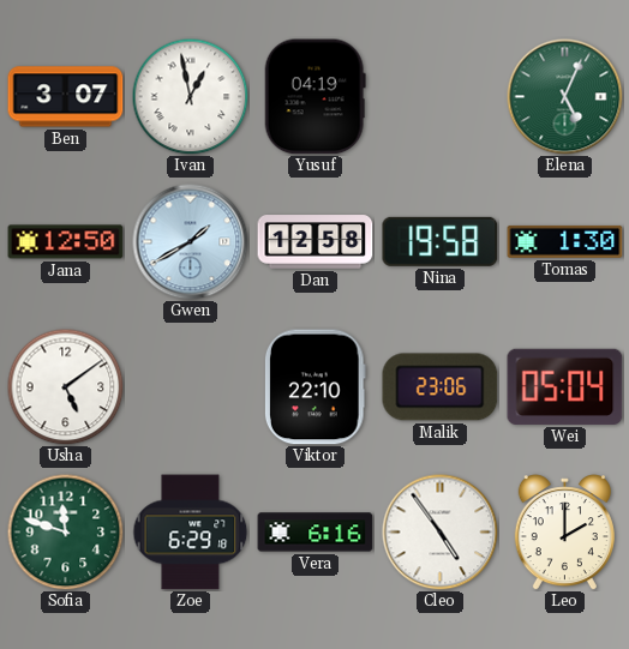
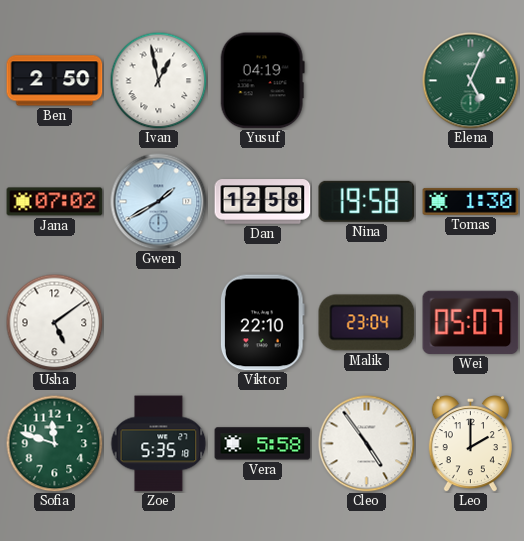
Ben: 3:07 -> 2:50 (55, 81)
Jana: 12:50 -> 07:02 (55, 202)
Malik: 23:06 -> 23:04 (367, 323)
Wei: 05:04 -> 05:07 (471, 322)
Zoe: 6:29 -> 5:35 (159, 444)
Vera: 6:16 -> 5:58 (263, 444)
